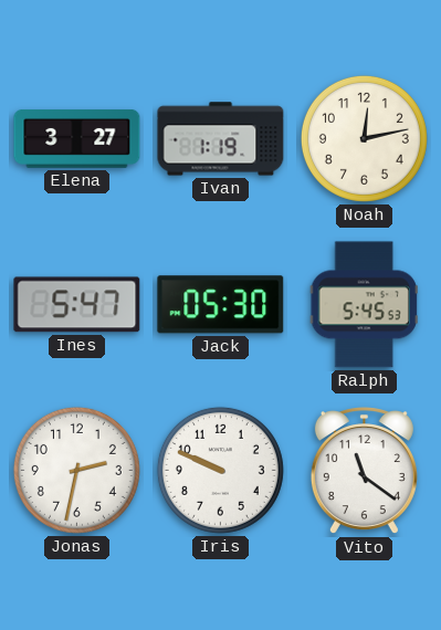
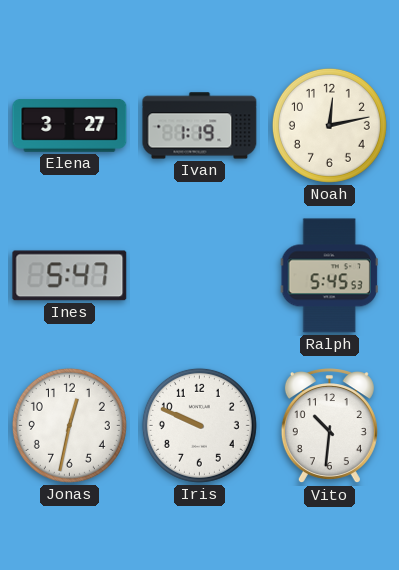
Jack: 05:30 -> none (221, 305)
Jonas: 2:32 -> 12:32 (69, 425)
Vito: 11:21 -> 10:31 (329, 426)
